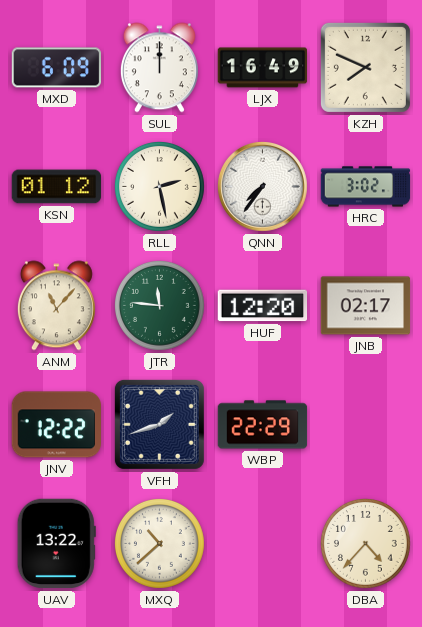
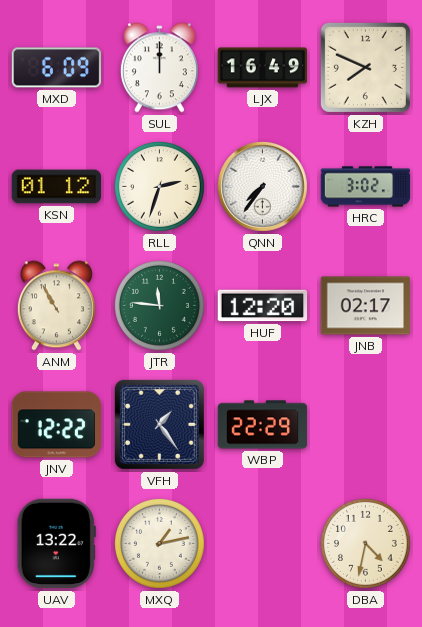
RLL: 2:28 -> 2:33 (160, 187)
ANM: 11:07 -> 10:55 (56, 306)
VFH: 1:42 -> 1:24 (159, 424)
MXQ: 10:38 -> 1:13 (160, 544)
DBA: 4:37 -> 4:32 (366, 544)
